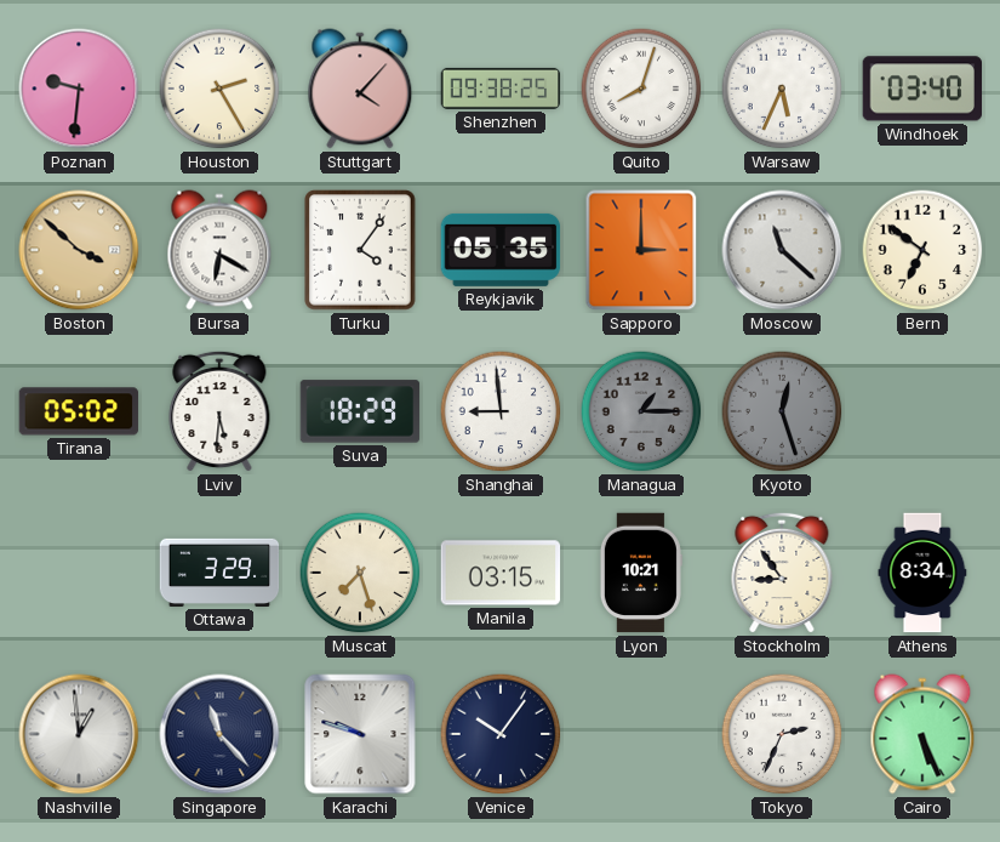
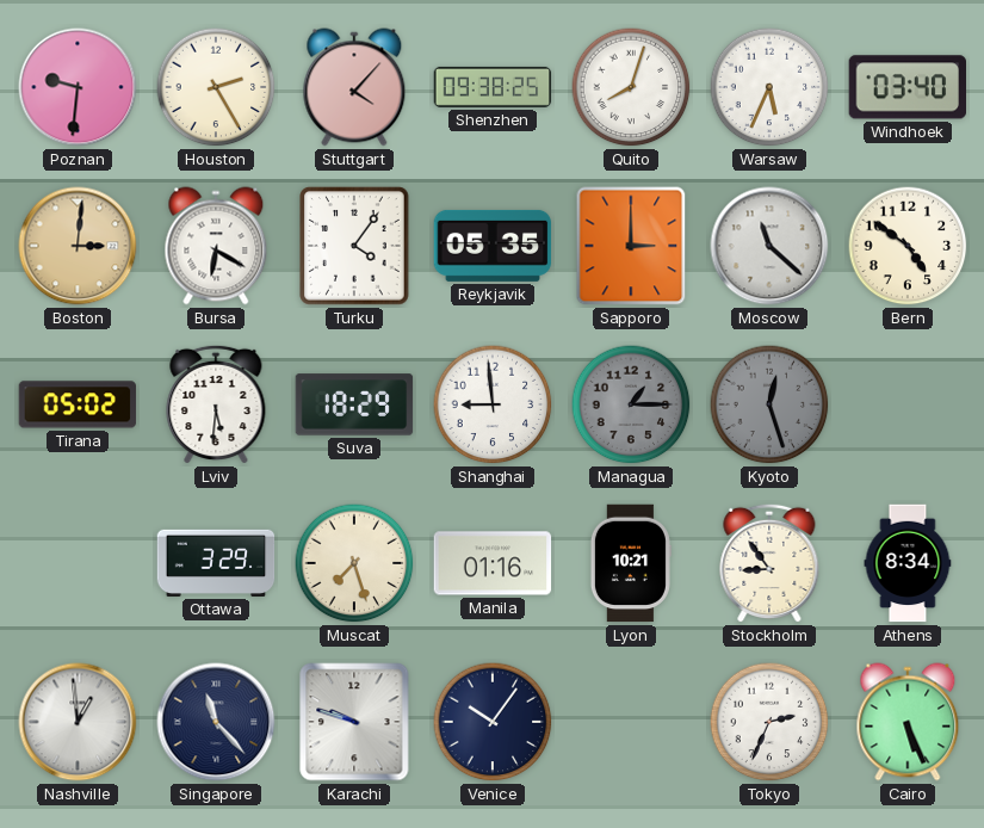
Boston: 3:52 -> 3:01 (78, 246)
Bern: 6:51 -> 4:51 (908, 246)
Manila: 03:15 -> 01:16 (493, 563)
